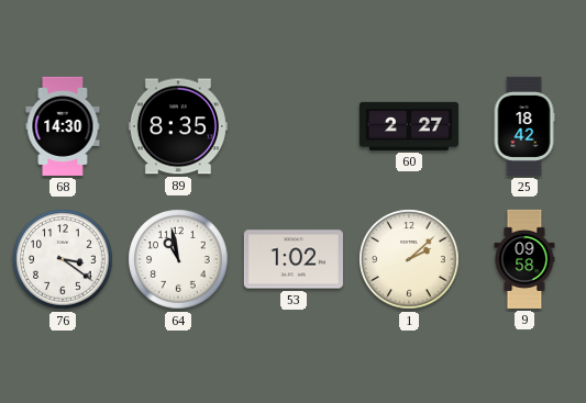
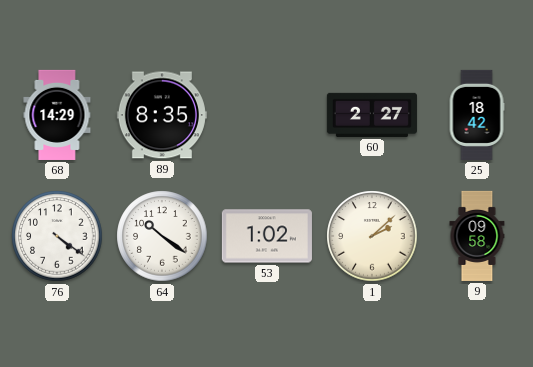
68: 14:30 -> 14:29 (57, 115)
76: 3:21 -> 4:21 (57, 236)
64: 10:58 -> 10:21 (162, 236)
